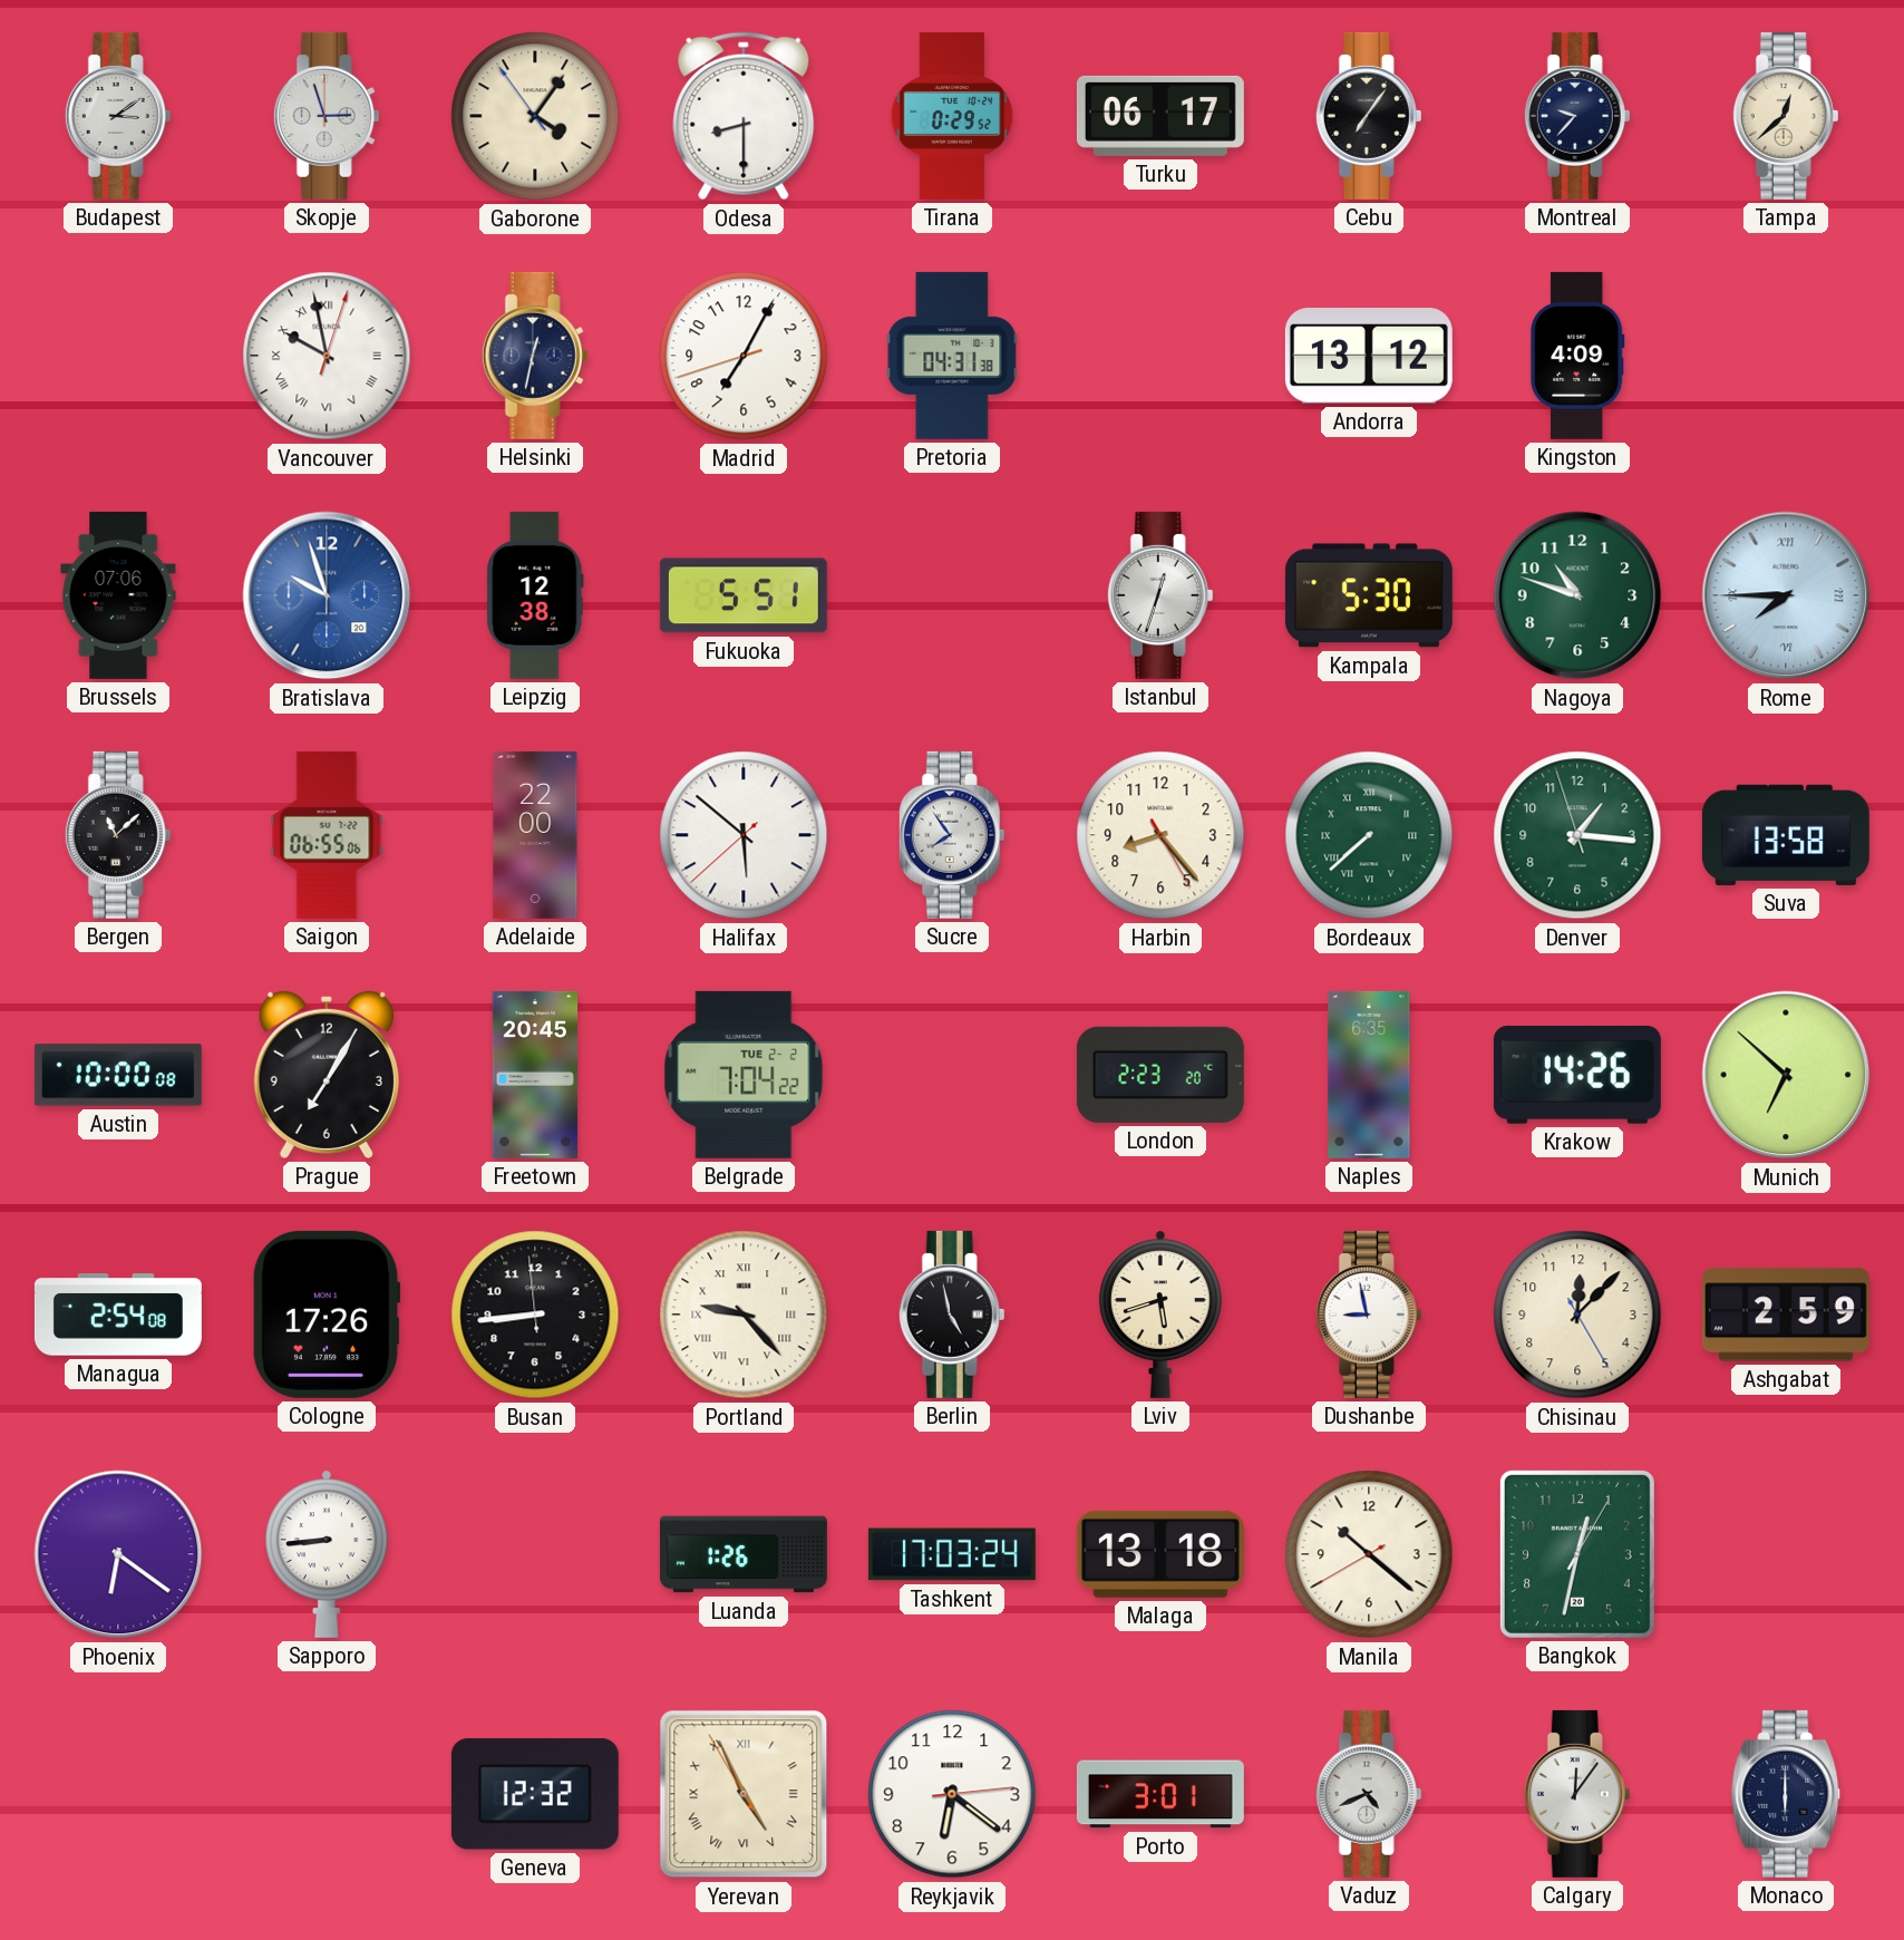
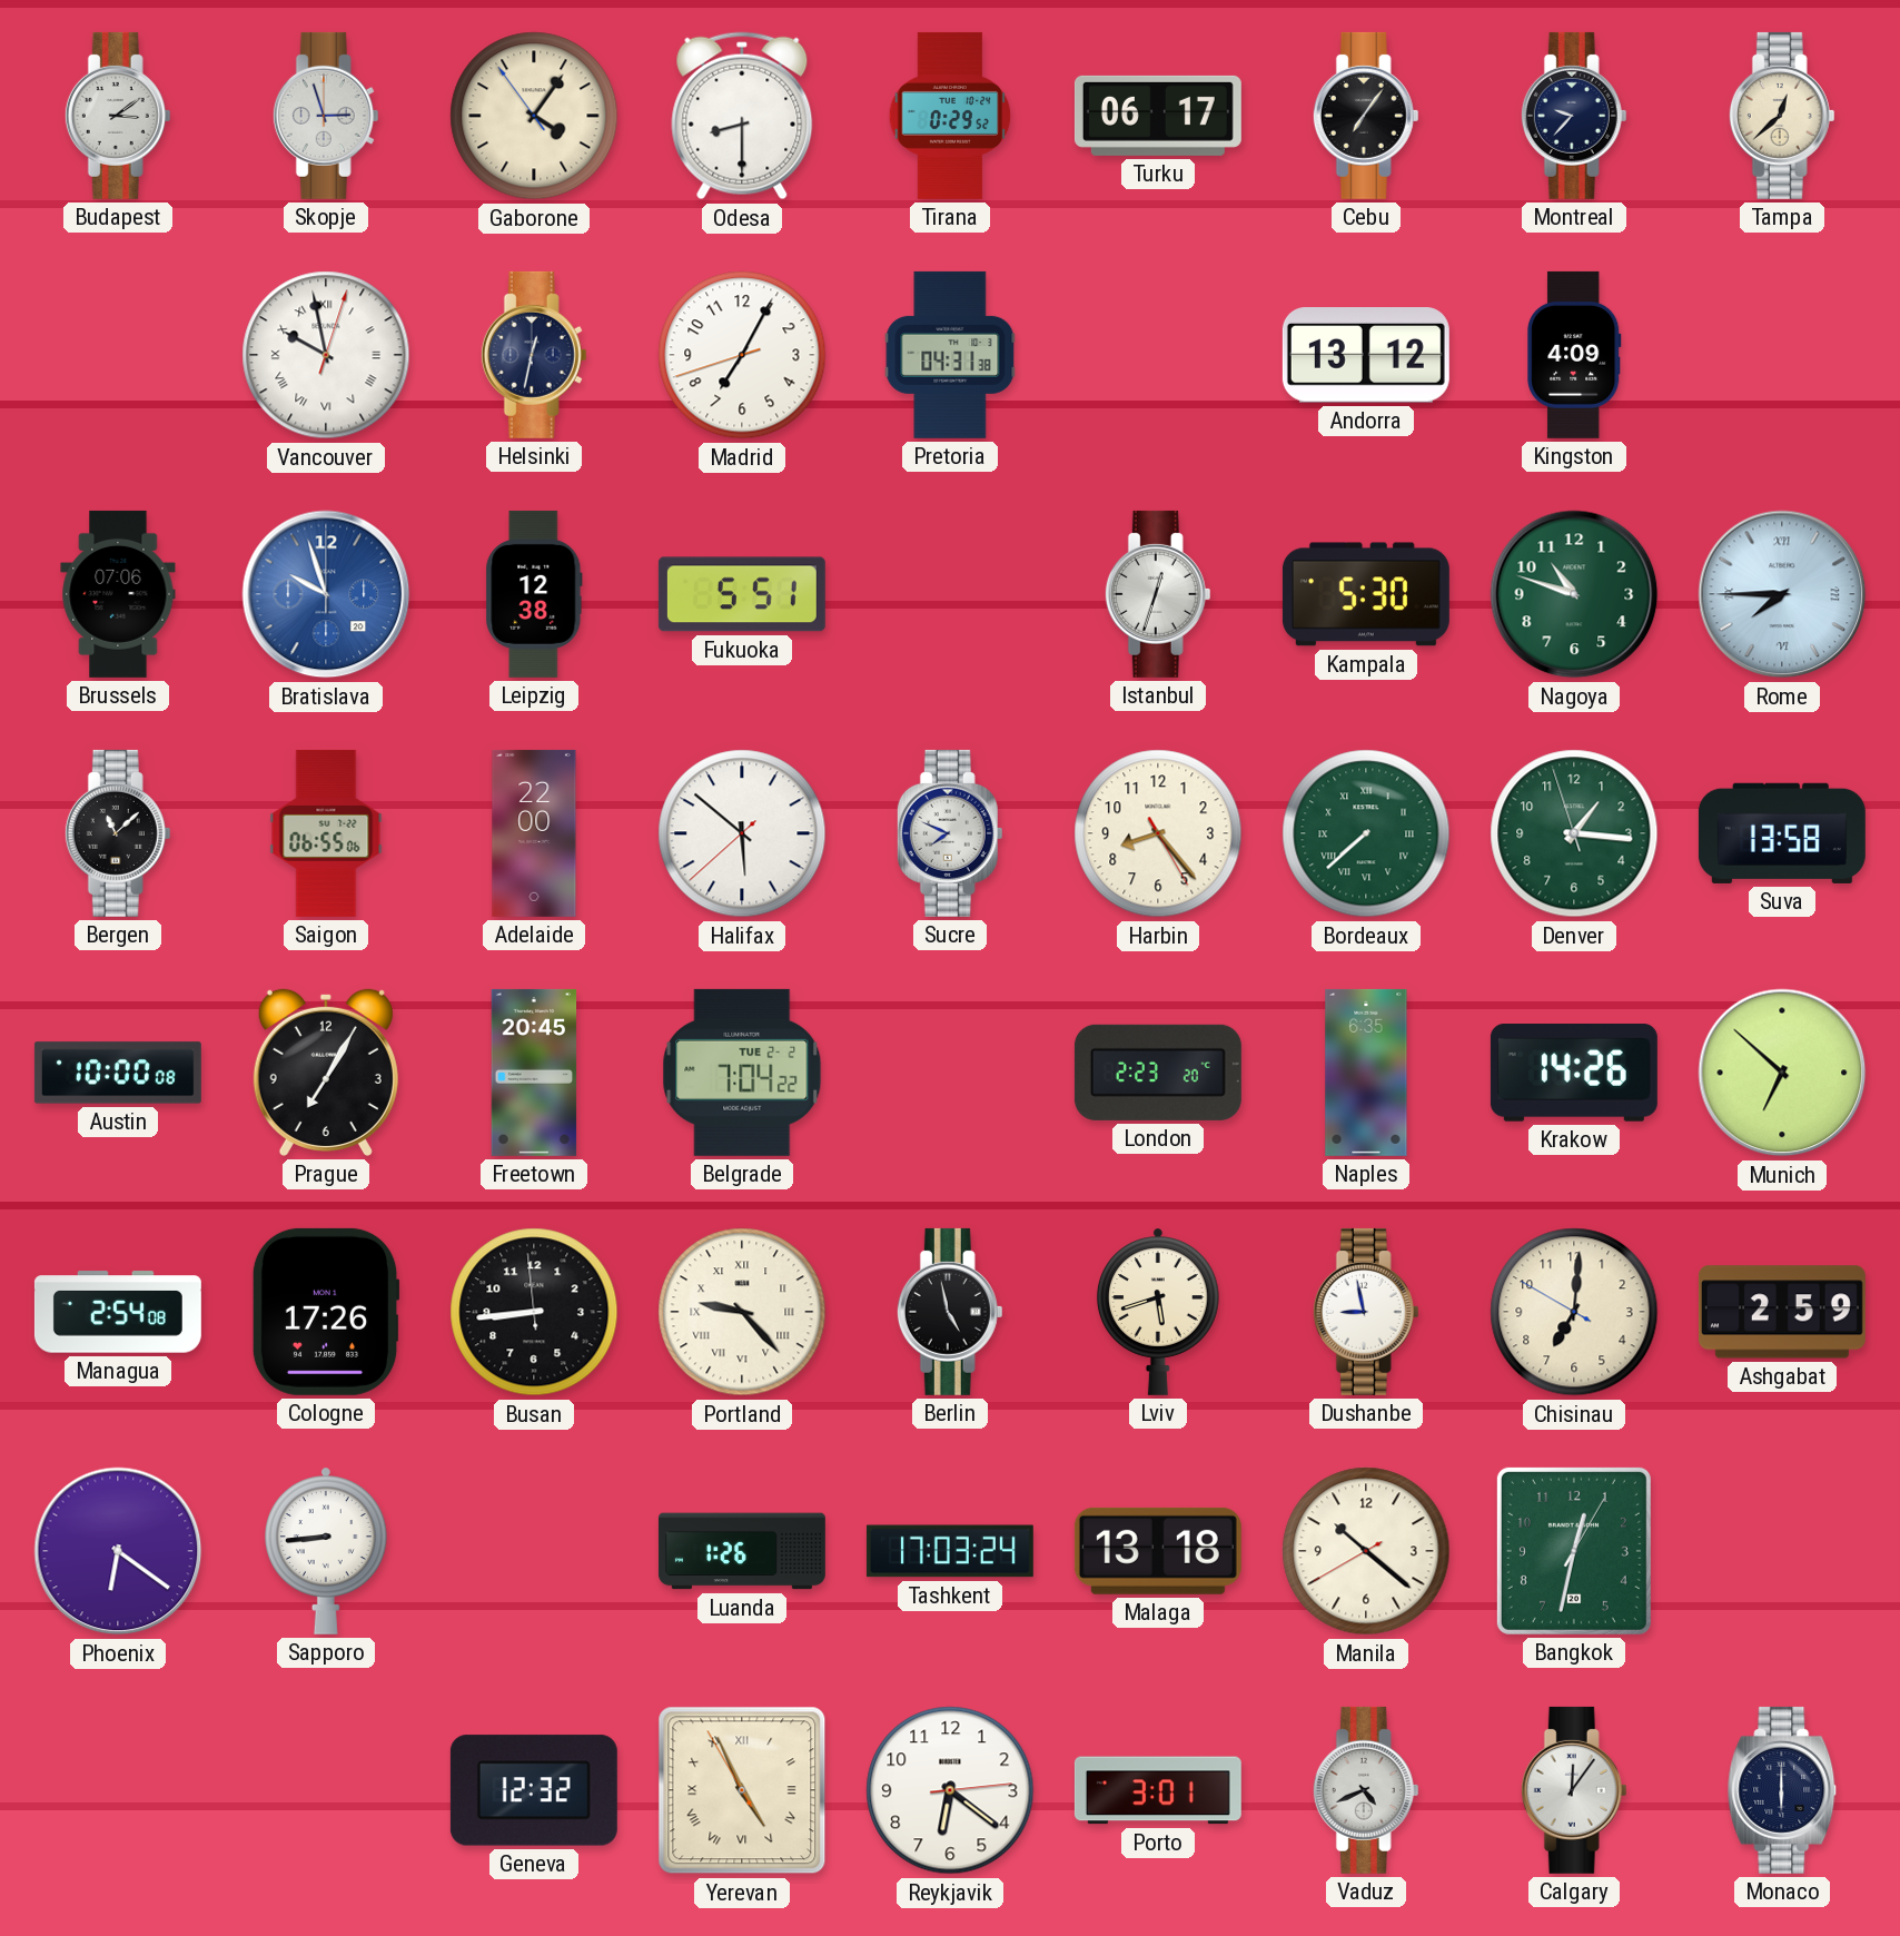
Sucre: 7:54 -> 7:49 (950, 833)
Chisinau: 12:07 -> 7:00 (1574, 1312)
